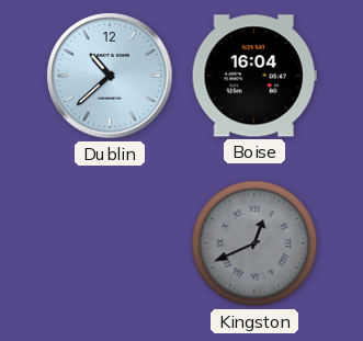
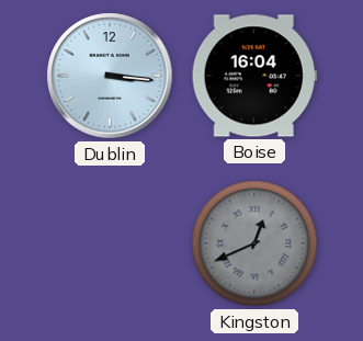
Dublin: 10:38 -> 3:16 (110, 76)
